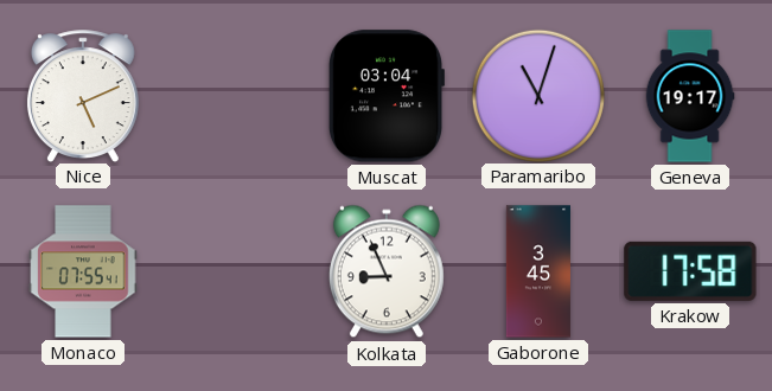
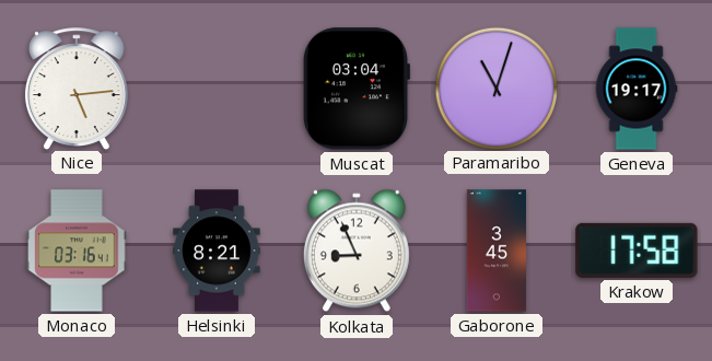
Nice: 5:11 -> 5:14 (77, 89)
Monaco: 07:55 -> 03:16 (77, 251)
Helsinki: none -> 8:21 (217, 251)
